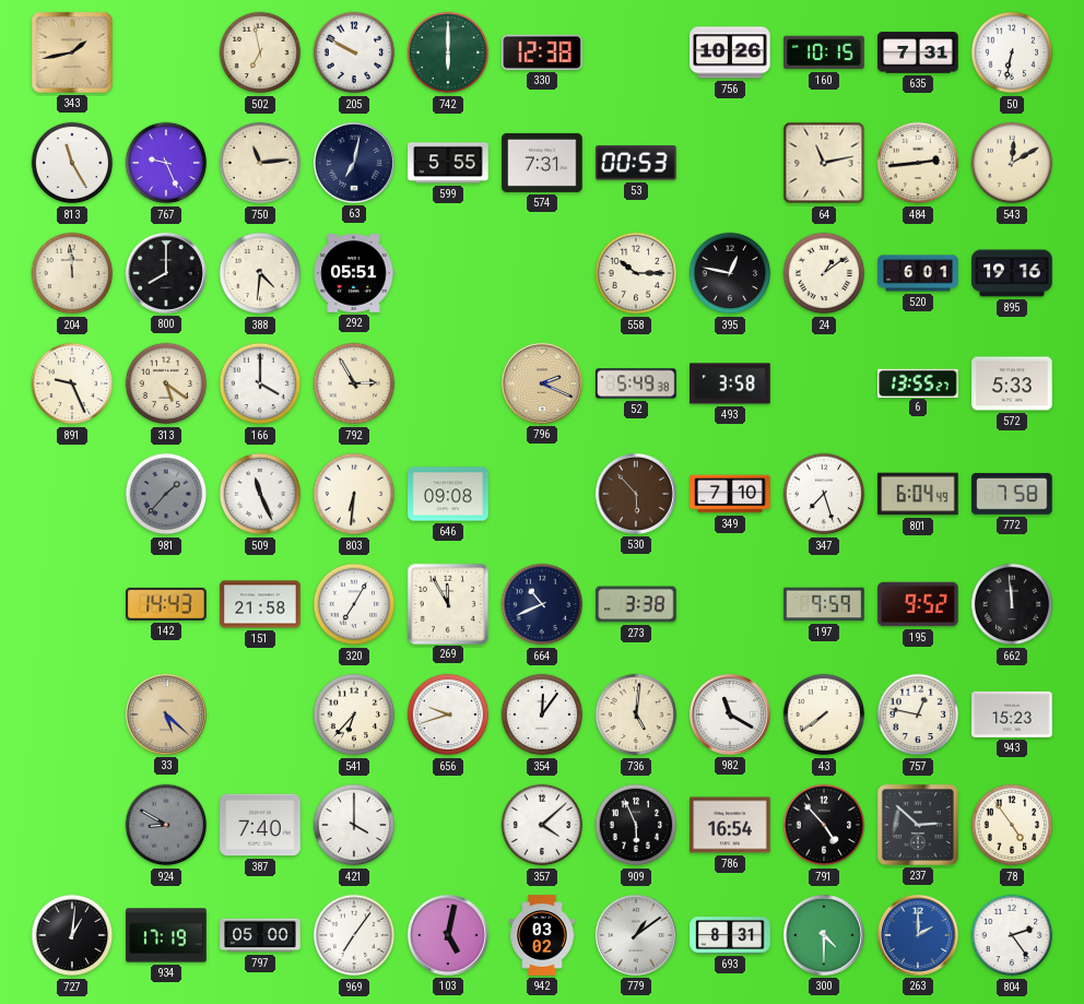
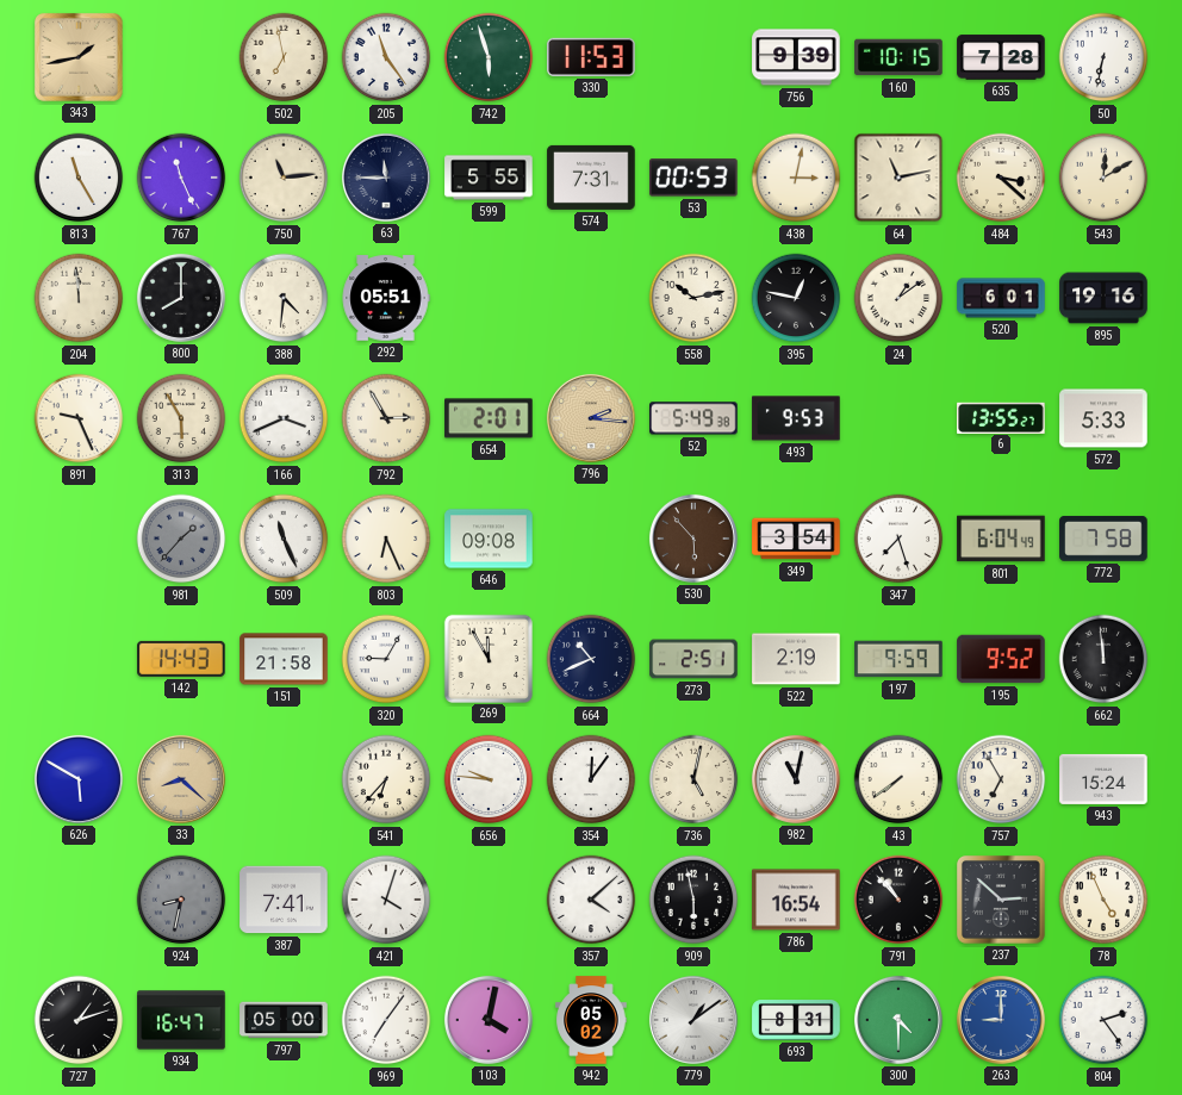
205: 9:50 -> 11:24 (386, 57)
742: 6:00 -> 5:57 (489, 57)
330: 12:38 -> 11:53 (591, 57)
756: 10:26 -> 9:39 (796, 57)
635: 7:31 -> 7:28 (1001, 57)
767: 9:26 -> 11:26 (181, 178)
63: 7:02 -> 11:45 (386, 178)
438: none -> 3:02 (796, 178)
484: 2:44 -> 3:22 (1001, 178)
558: 10:15 -> 10:13 (693, 298)
313: 5:21 -> 5:55 (181, 418)
166: 4:00 -> 3:41 (284, 418)
654: none -> 2:01 (489, 418)
796: 2:19 -> 2:16 (591, 418)
493: 3:58 -> 9:53 (796, 418)
803: 6:31 -> 6:26 (386, 539)
349: 7:10 -> 3:54 (796, 539)
320: 7:05 -> 9:05 (386, 659)
273: 3:38 -> 2:51 (693, 659)
522: none -> 2:19 (796, 659)
626: none -> 5:50 (79, 779)
33: 5:22 -> 8:22 (181, 779)
656: 9:42 -> 9:46 (489, 779)
736: 5:01 -> 5:02 (693, 779)
982: 11:20 -> 11:02 (796, 779)
757: 12:47 -> 6:55 (1001, 779)
943: 15:23 -> 15:24 (1103, 779)
924: 8:50 -> 8:32 (181, 900)
387: 7:40 -> 7:41 (284, 900)
421: 4:00 -> 4:03 (386, 900)
909: 5:56 -> 5:58 (693, 900)
791: 4:53 -> 10:53 (898, 900)
78: 4:54 -> 4:56 (1103, 900)
727: 1:01 -> 1:12 (79, 1020)
934: 17:19 -> 16:47 (181, 1020)
103: 5:02 -> 4:02 (489, 1020)
942: 03:02 -> 05:02 (591, 1020)
263: 2:00 -> 9:00 (1001, 1020)
